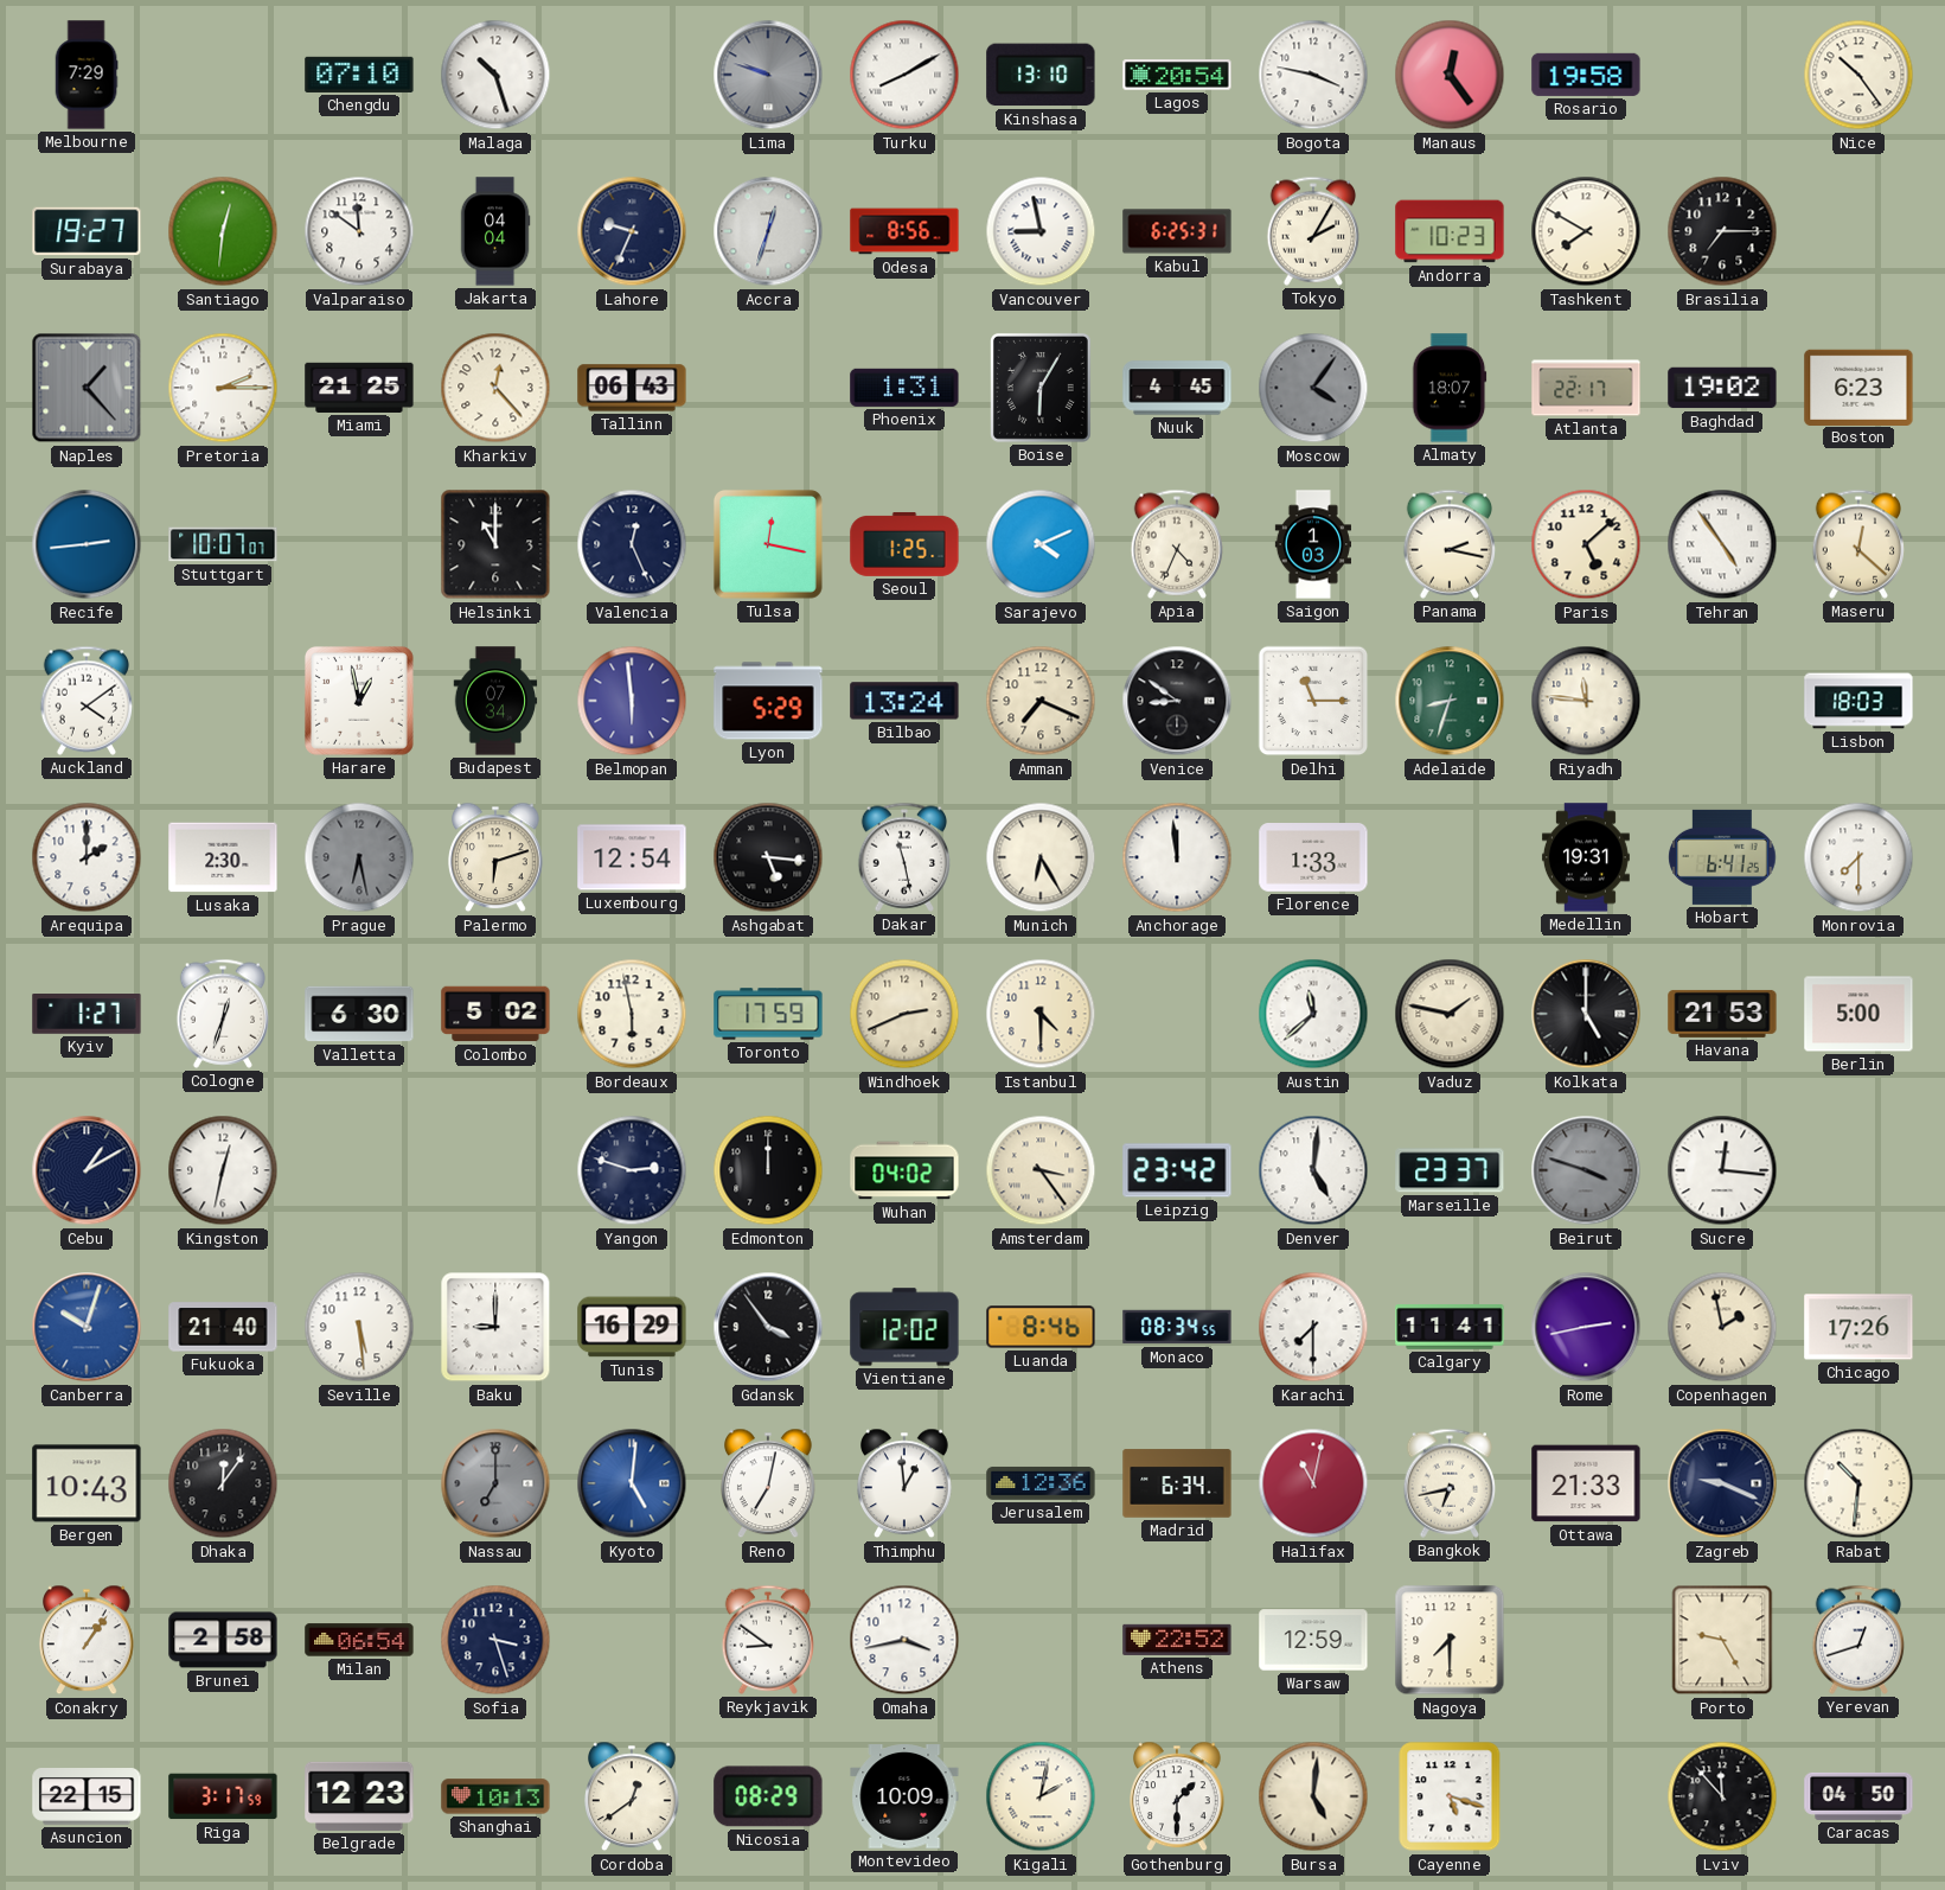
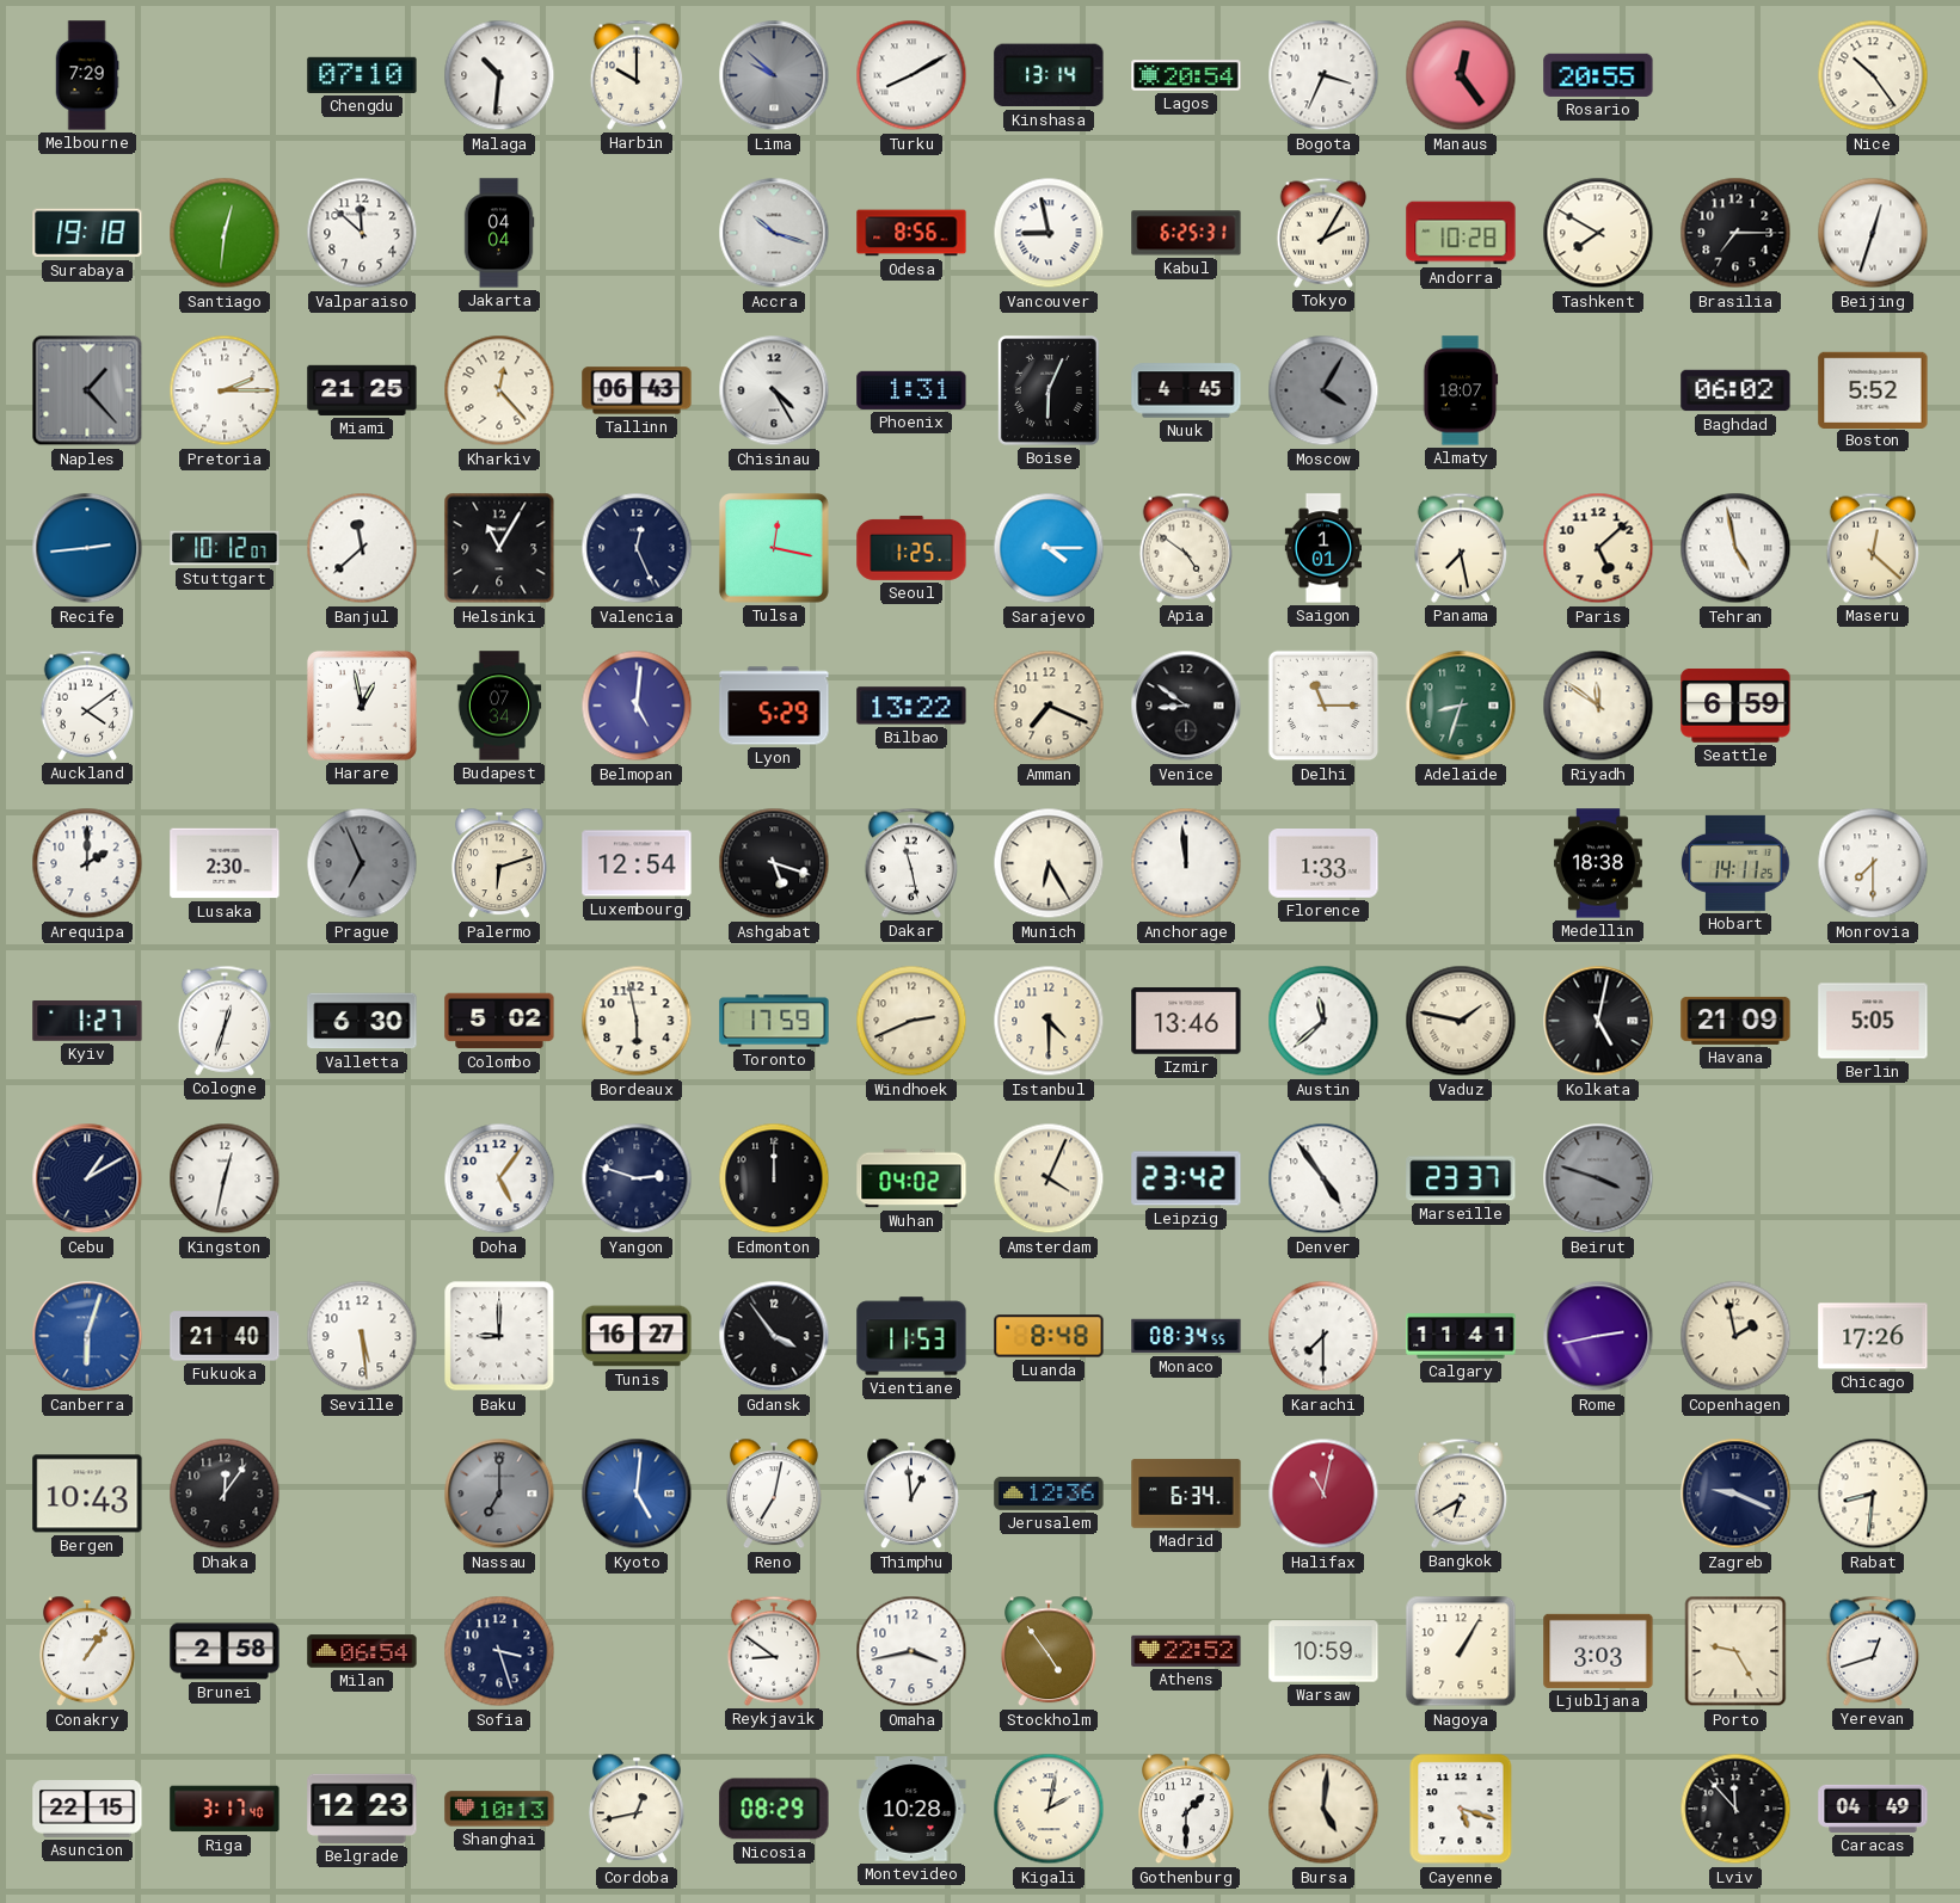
Malaga: 10:27 -> 10:31 (499, 75)
Harbin: none -> 10:00 (635, 75)
Lima: 9:48 -> 9:52 (774, 75)
Kinshasa: 13:10 -> 13:14 (1049, 75)
Bogota: 3:47 -> 3:34 (1323, 75)
Rosario: 19:58 -> 20:55 (1598, 75)
Surabaya: 19:27 -> 19:18 (87, 233)
Valparaiso: 11:51 -> 11:52 (362, 233)
Lahore: 9:34 -> none (632, 231)
Accra: 12:33 -> 10:18 (774, 233)
Andorra: 10:23 -> 10:28 (1461, 233)
Beijing: none -> 12:33 (1873, 233)
Chisinau: none -> 4:25 (774, 390)
Boise: 6:05 -> 6:04 (1049, 390)
Moscow: 4:06 -> 4:05 (1323, 390)
Atlanta: 22:17 -> none (1586, 388)
Baghdad: 19:02 -> 06:02 (1735, 390)
Boston: 6:23 -> 5:52 (1873, 389)
Stuttgart: 10:07 -> 10:12 (225, 548)
Banjul: none -> 11:38 (362, 548)
Helsinki: 11:00 -> 11:05 (499, 548)
Sarajevo: 4:11 -> 4:15 (1049, 548)
Apia: 4:34 -> 4:51 (1185, 548)
Saigon: 1:03 -> 1:01 (1322, 548)
Panama: 2:17 -> 7:28 (1460, 548)
Tehran: 4:54 -> 4:58 (1735, 548)
Belmopan: 5:59 -> 5:01 (637, 706)
Bilbao: 13:24 -> 13:22 (911, 706)
Riyadh: 11:46 -> 11:51 (1598, 706)
Seattle: none -> 6:59 (1735, 707)
Lisbon: 18:03 -> none (1858, 701)
Prague: 6:28 -> 6:56 (362, 863)
Ashgabat: 5:16 -> 5:18 (774, 863)
Medellin: 19:31 -> 18:38 (1598, 863)
Hobart: 6:41 -> 14:11 (1735, 863)
Izmir: none -> 13:46 (1186, 1021)
Kolkata: 5:00 -> 5:02 (1598, 1021)
Havana: 21:53 -> 21:09 (1735, 1021)
Berlin: 5:00 -> 5:05 (1873, 1021)
Doha: none -> 5:06 (499, 1178)
Amsterdam: 3:24 -> 4:04 (1049, 1178)
Denver: 5:01 -> 4:54 (1323, 1178)
Sucre: 12:16 -> none (1722, 1170)
Canberra: 10:03 -> 6:03 (87, 1336)
Tunis: 16:29 -> 16:27 (637, 1336)
Vientiane: 12:02 -> 11:53 (911, 1336)
Luanda: 8:46 -> 8:48 (1049, 1336)
Bangkok: 6:43 -> 6:40 (1460, 1494)
Ottawa: 21:33 -> none (1586, 1483)
Rabat: 10:31 -> 8:31 (1873, 1494)
Stockholm: none -> 4:54 (1050, 1651)
Warsaw: 12:59 -> 10:59 (1323, 1651)
Nagoya: 7:30 -> 1:05 (1461, 1651)
Ljubljana: none -> 3:03 (1598, 1651)
Riga: 3:17:59 -> 3:17:40 (225, 1809)
Cordoba: 12:39 -> 12:43 (638, 1809)
Montevideo: 10:09 -> 10:28 (911, 1809)
Caracas: 04:50 -> 04:49 (1873, 1809)
